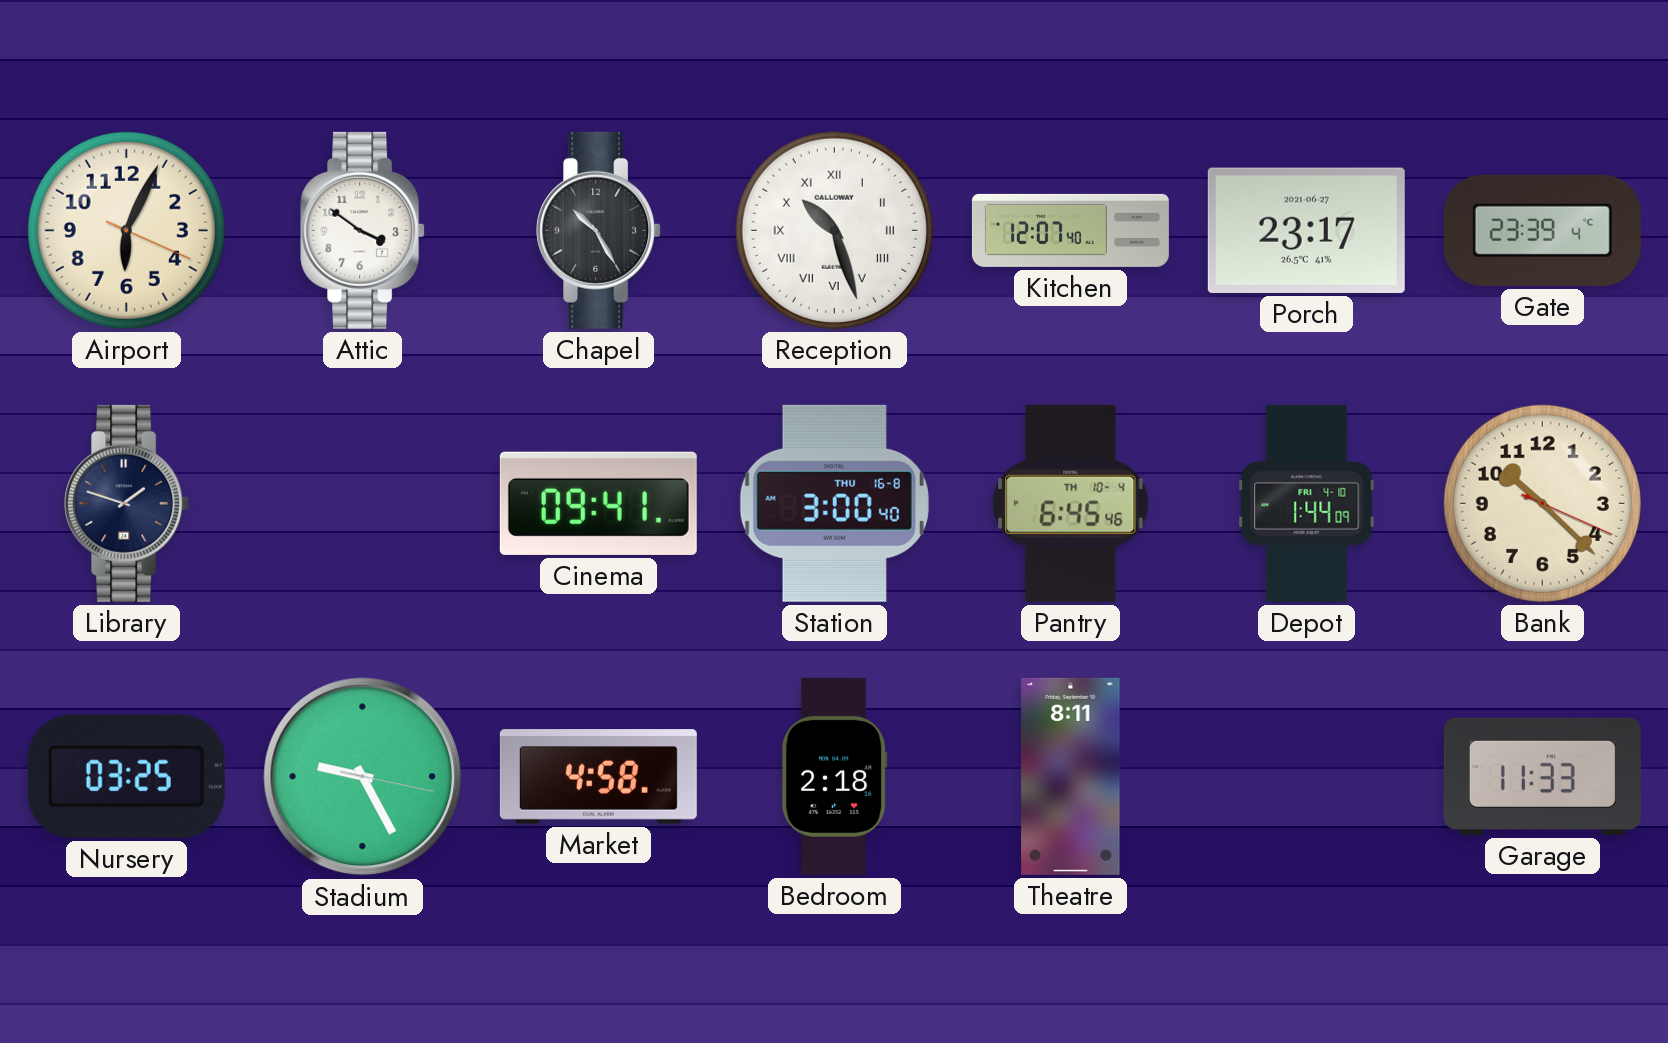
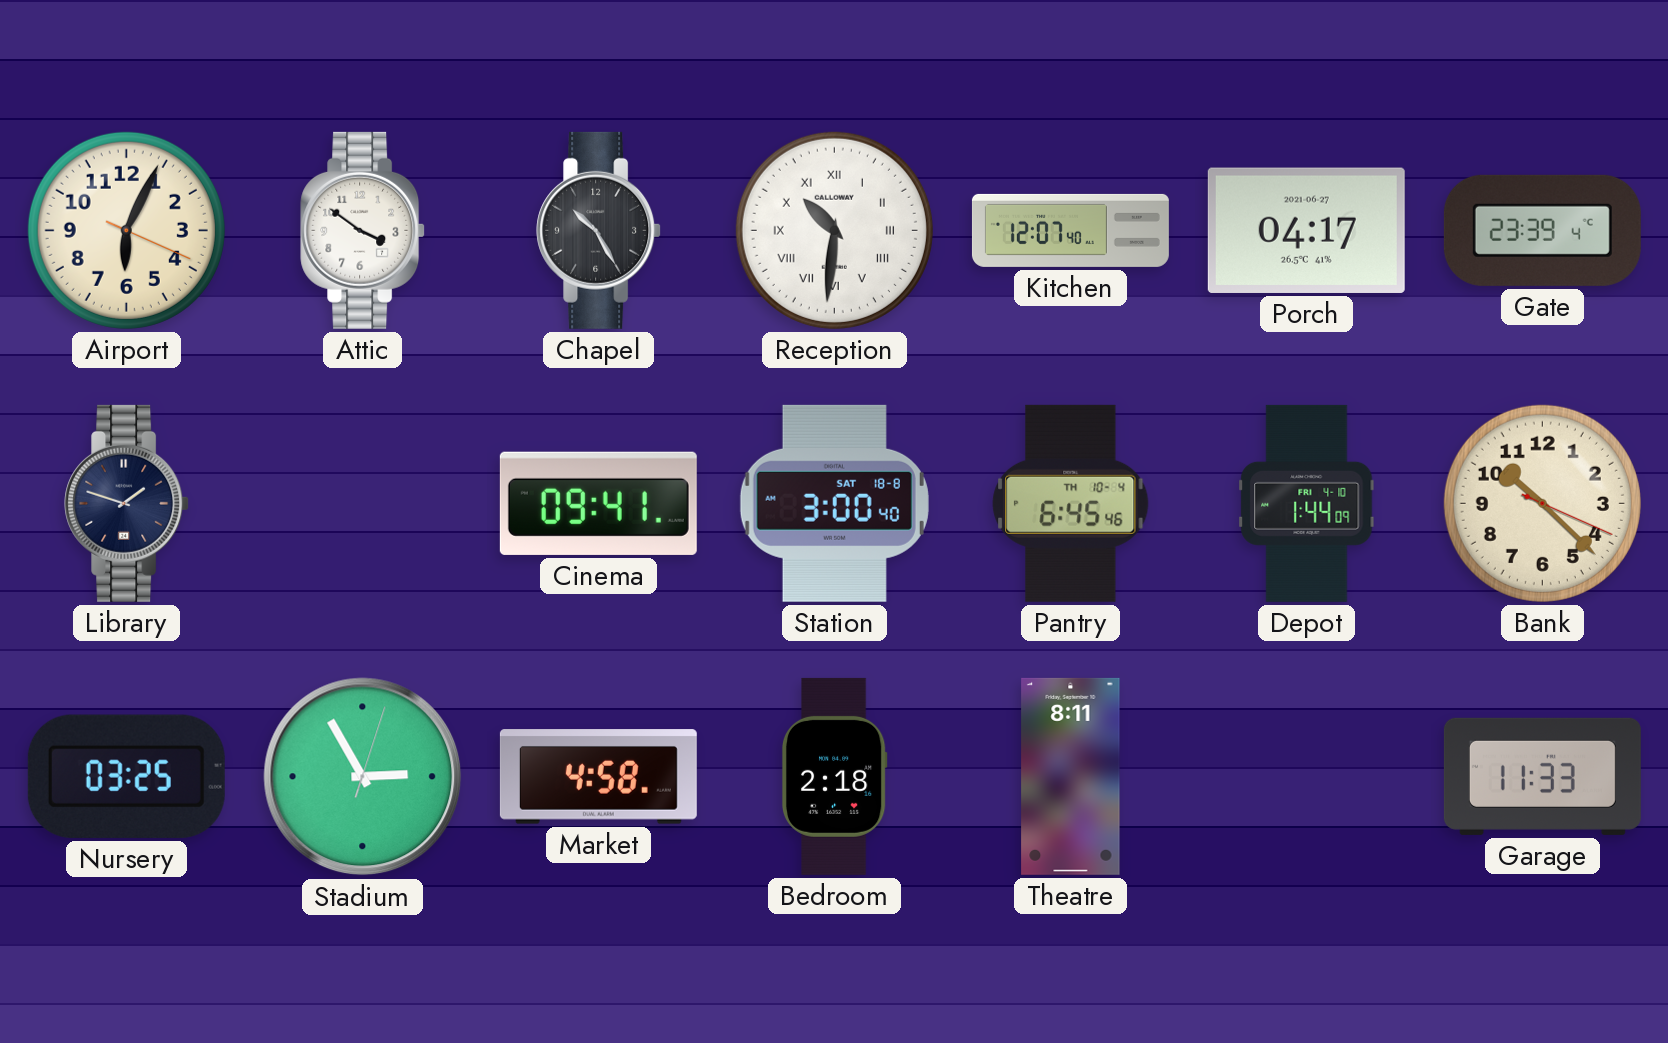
Reception: 10:27 -> 10:31 (834, 230)
Porch: 23:17 -> 04:17 (1306, 230)
Station date: THU 16-8 -> SAT 18-8 (834, 503)
Stadium: 9:25 -> 2:55 (363, 777)
